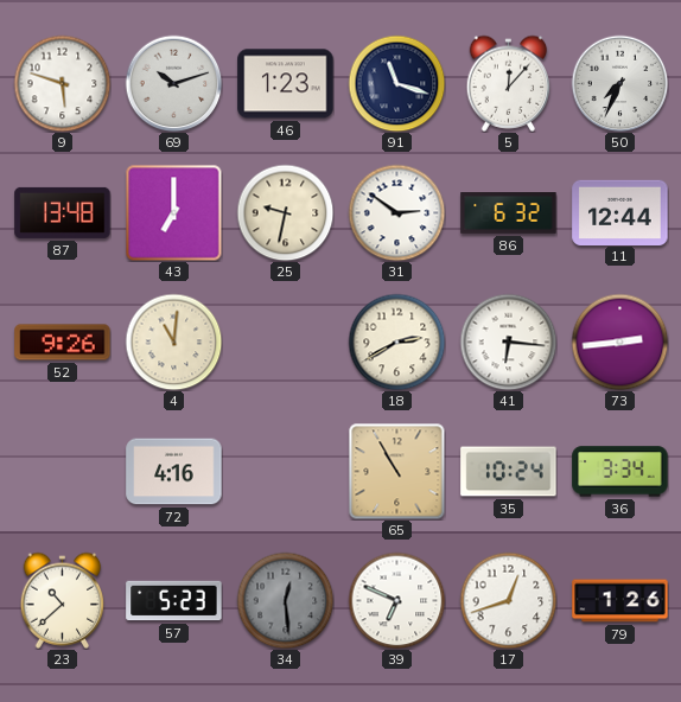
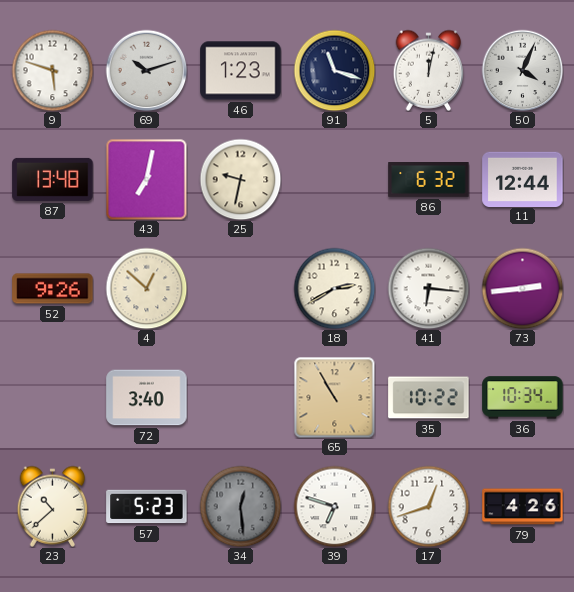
5: 12:07 -> 12:02 (429, 70)
50: 7:34 -> 4:04 (522, 70)
43: 7:00 -> 7:02 (146, 179)
31: 2:51 -> none (396, 212)
4: 11:01 -> 12:52 (146, 288)
72: 4:16 -> 3:40 (147, 398)
35: 10:24 -> 10:22 (429, 398)
36: 3:34 -> 10:34 (523, 398)
39: 6:49 -> 6:48 (334, 506)
79: 1:26 -> 4:26 (523, 507)
